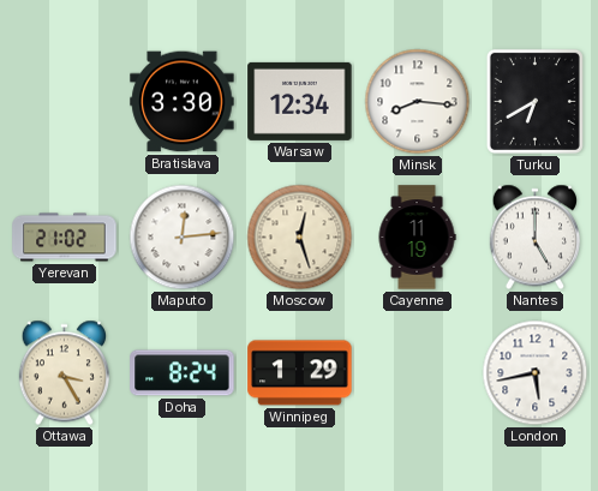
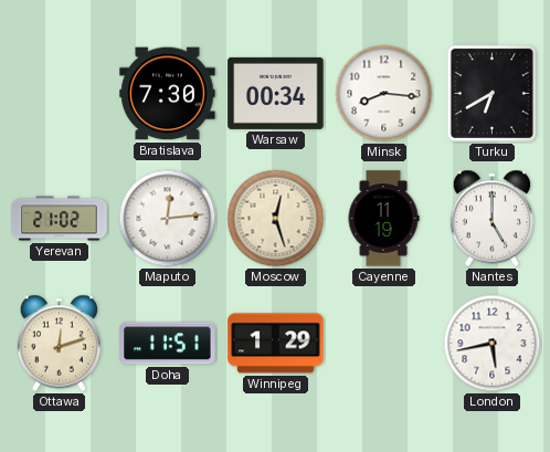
Bratislava: 3:30 -> 7:30 (168, 94)
Warsaw: 12:34 -> 00:34 (276, 93)
Ottawa: 3:25 -> 12:12 (59, 344)
Doha: 8:24 -> 11:51 (168, 344)
